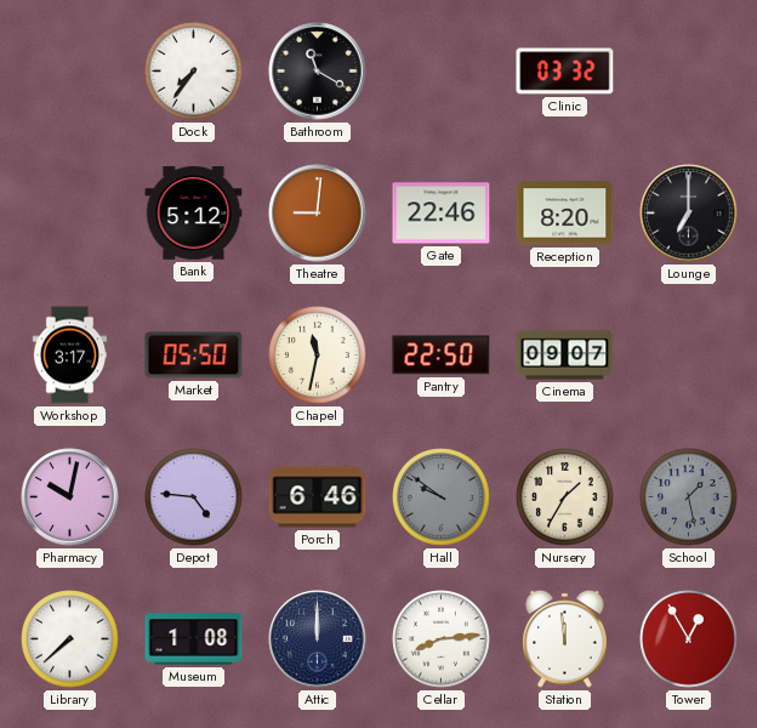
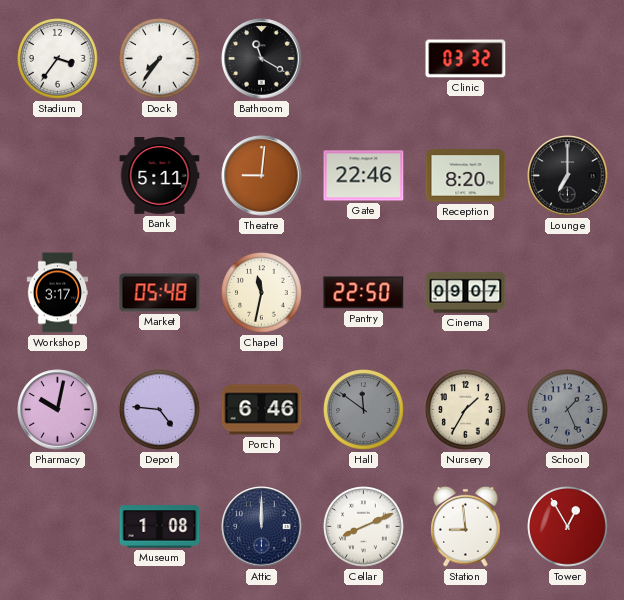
Stadium: none -> 3:36 (58, 59)
Bank: 5:12 -> 5:11 (160, 176)
Market: 05:50 -> 05:48 (160, 293)
Hall: 9:51 -> 11:51 (364, 410)
School: 1:28 -> 1:26 (568, 410)
Library: 7:38 -> none (70, 639)
Cellar: 8:14 -> 8:11 (364, 527)
Station: 11:59 -> 8:59 (466, 526)
